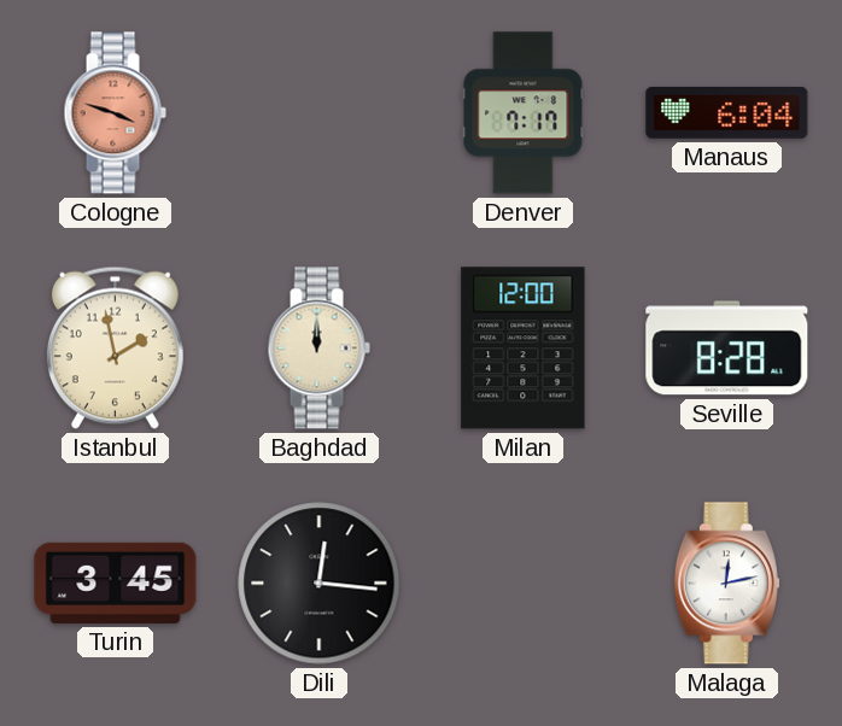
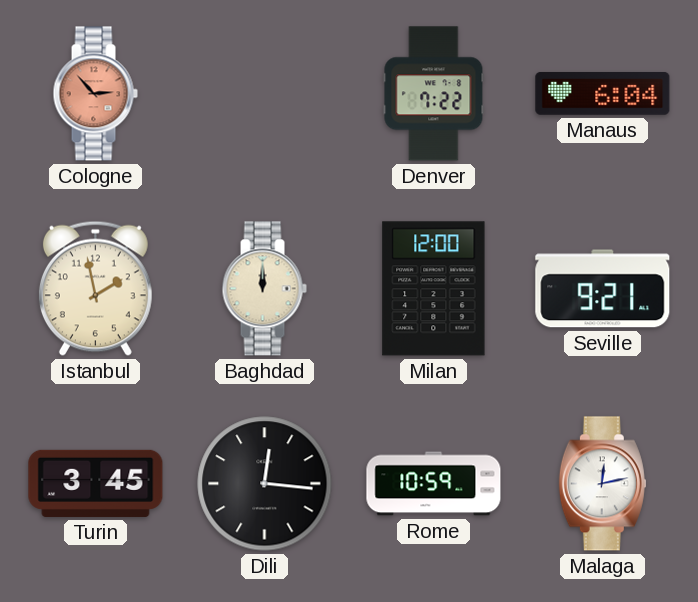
Cologne: 3:48 -> 2:53 (95, 94)
Denver: 7:17 -> 7:22 (434, 94)
Seville: 8:28 -> 9:21 (603, 289)
Rome: none -> 10:59 (434, 484)
